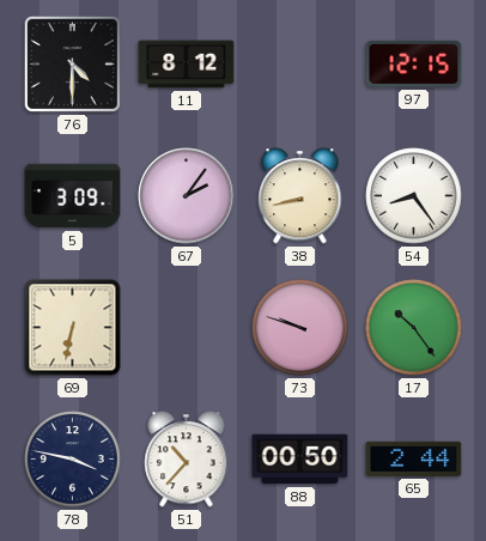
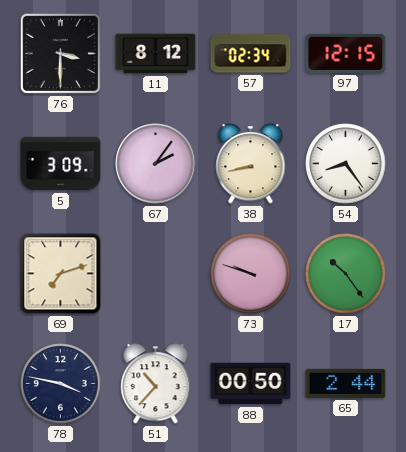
76: 4:30 -> 3:30 (60, 53)
57: none -> 02:34 (251, 54)
69: 6:32 -> 7:12 (61, 274)
